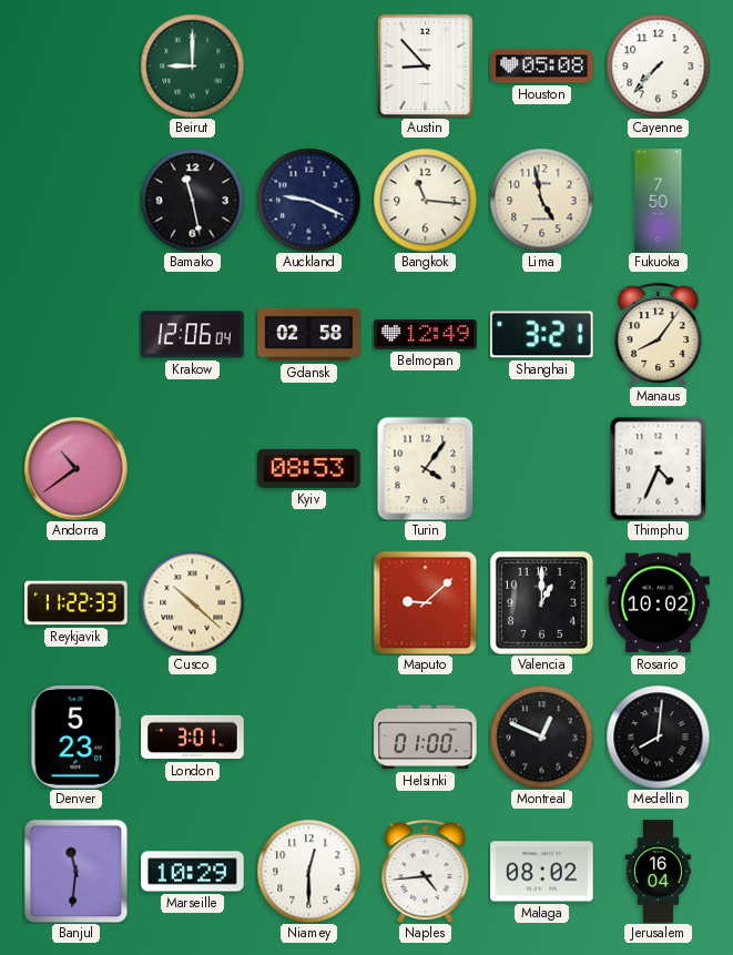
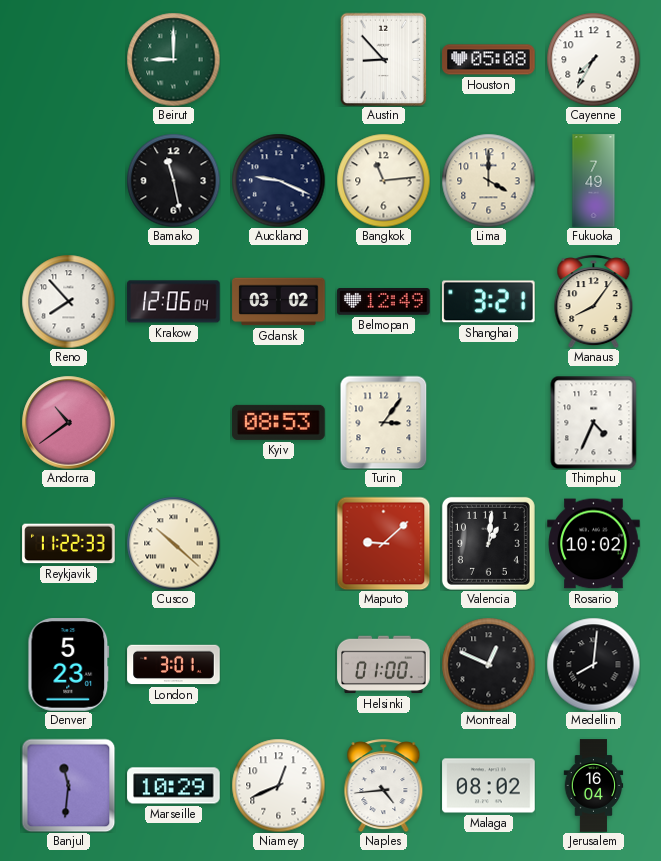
Cayenne: 7:37 -> 7:35 (593, 59)
Bangkok: 11:16 -> 11:14 (383, 180)
Lima: 4:58 -> 4:00 (488, 180)
Fukuoka: 7:50 -> 7:49 (594, 181)
Reno: none -> 7:53 (68, 301)
Gdansk: 02:58 -> 03:02 (279, 302)
Turin: 4:06 -> 3:06 (384, 422)
Valencia: 1:00 -> 1:01 (488, 543)
Niamey: 12:30 -> 12:41 (278, 785)
